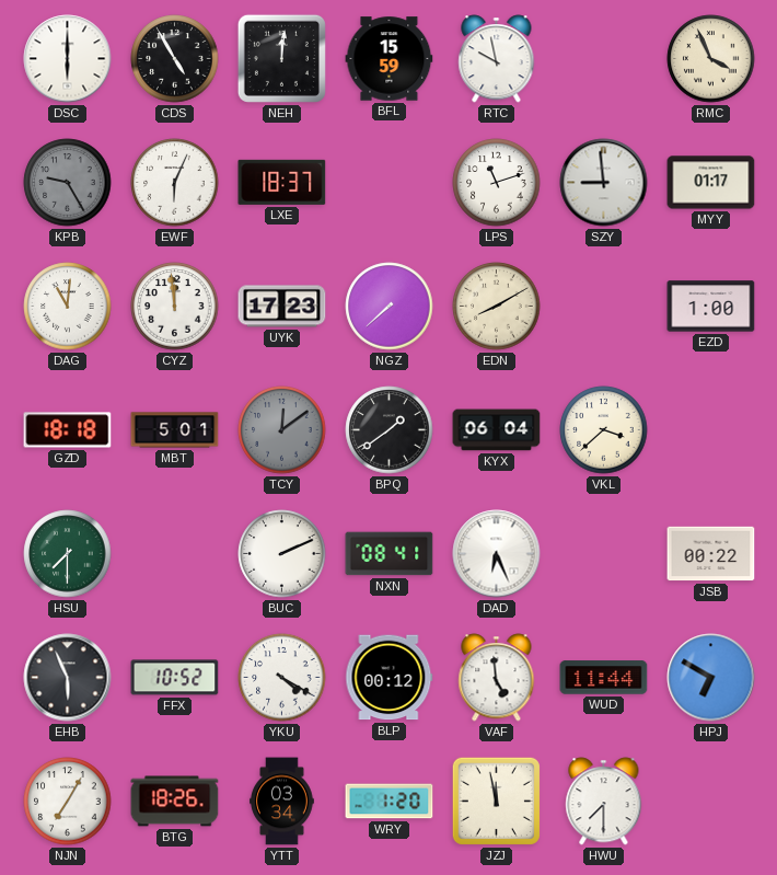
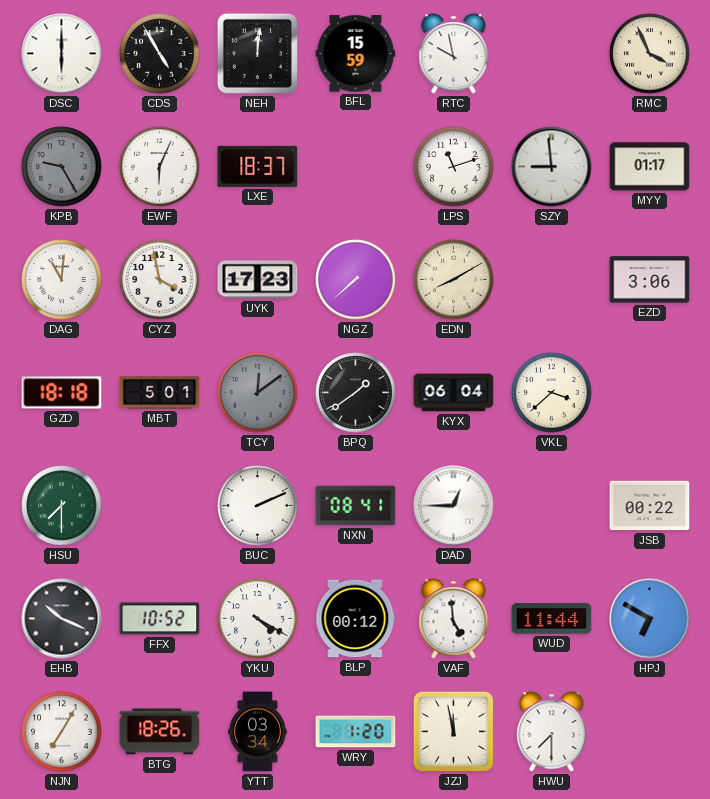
CYZ: 11:59 -> 3:58 (160, 280)
EZD: 1:00 -> 3:06 (650, 280)
DAD: 6:26 -> 12:45 (454, 506)
EHB: 5:56 -> 10:19 (62, 619)
